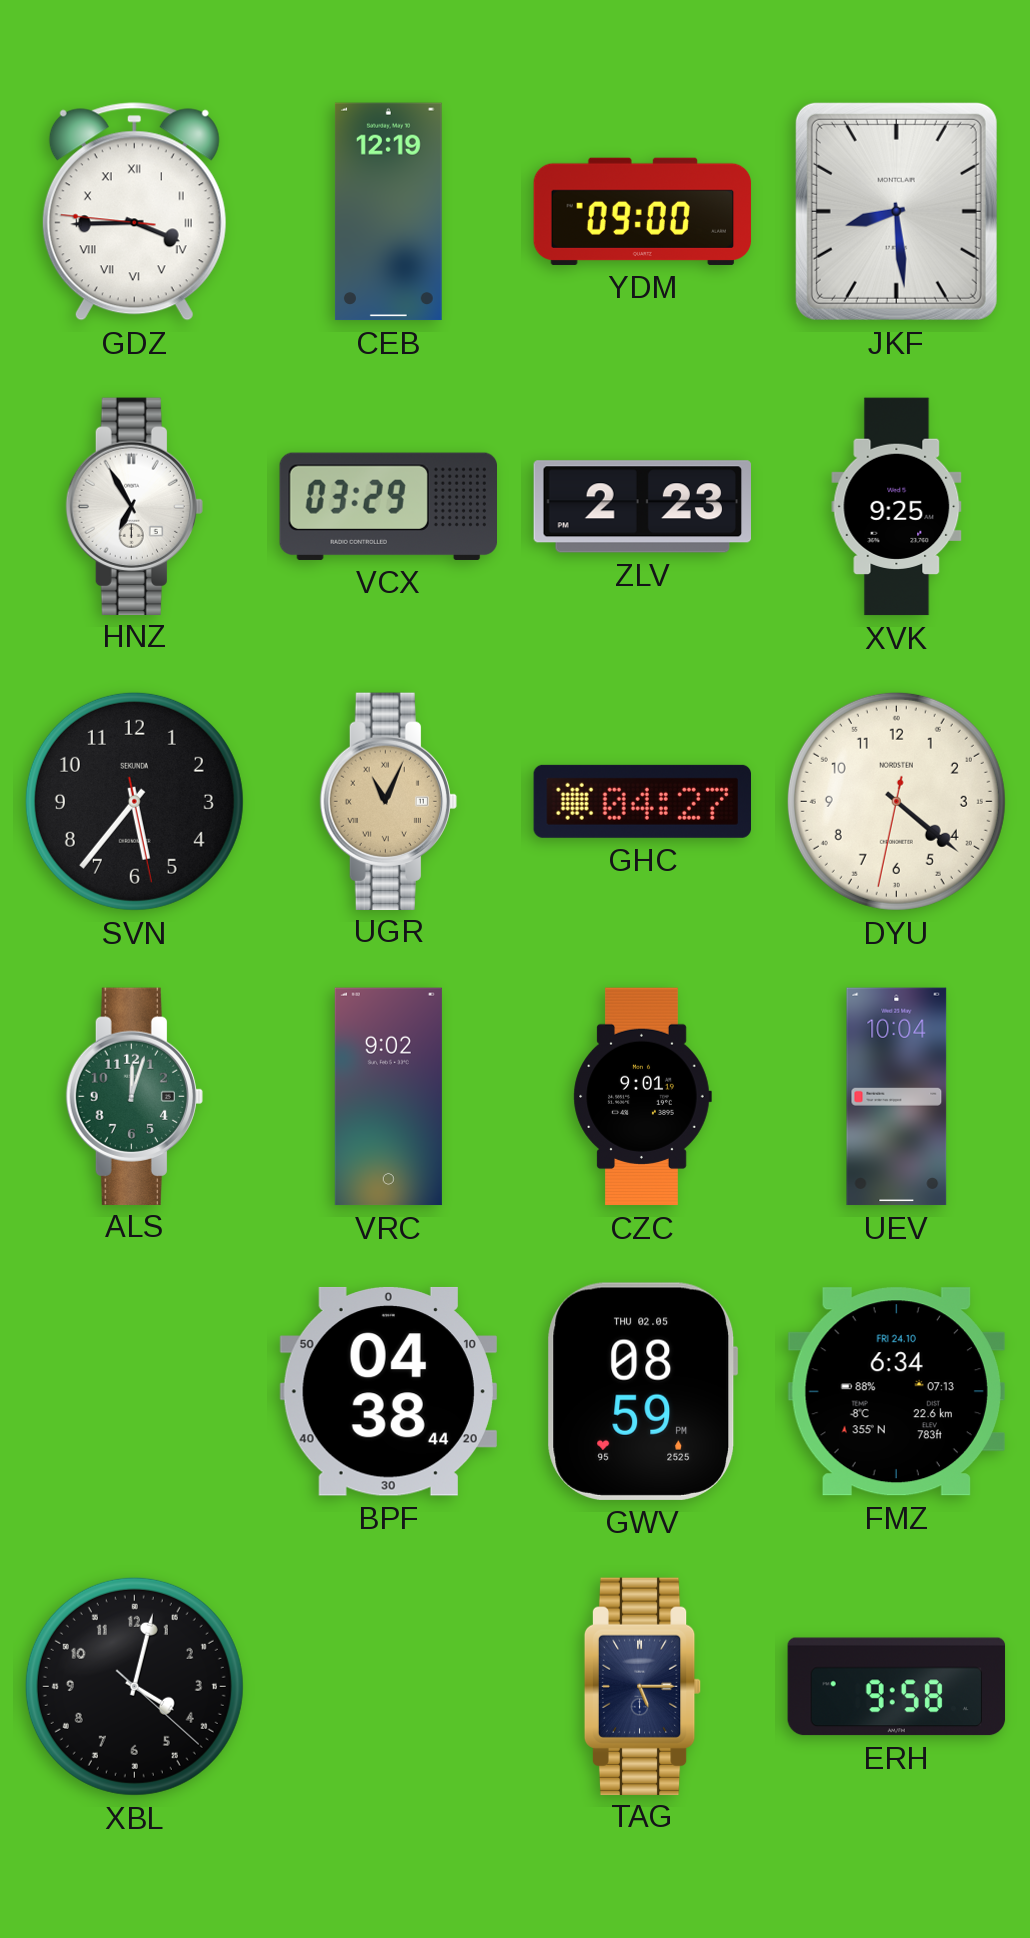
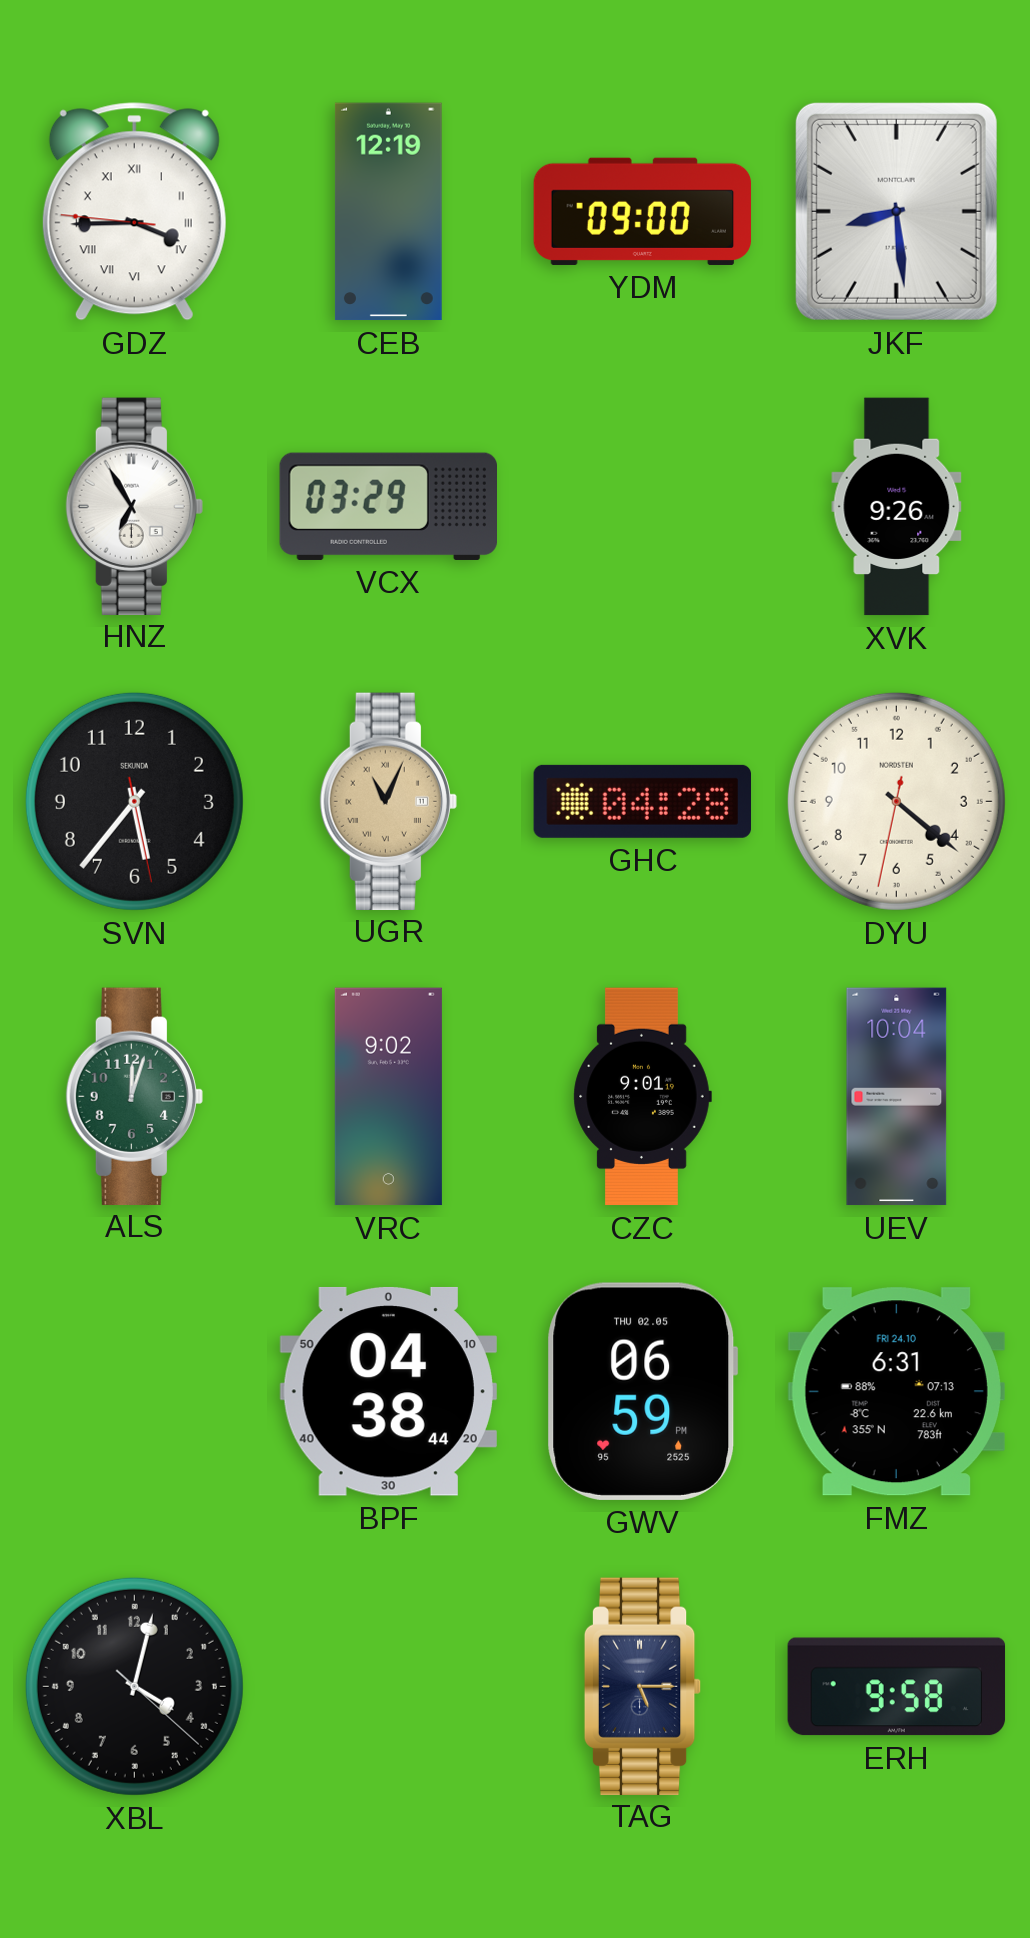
ZLV: 2:23 -> none (642, 507)
XVK: 9:25 -> 9:26 (897, 507)
GHC: 04:27 -> 04:28 (642, 801)
GWV: 08:59 -> 06:59 (643, 1391)
FMZ: 6:34 -> 6:31 (896, 1392)
